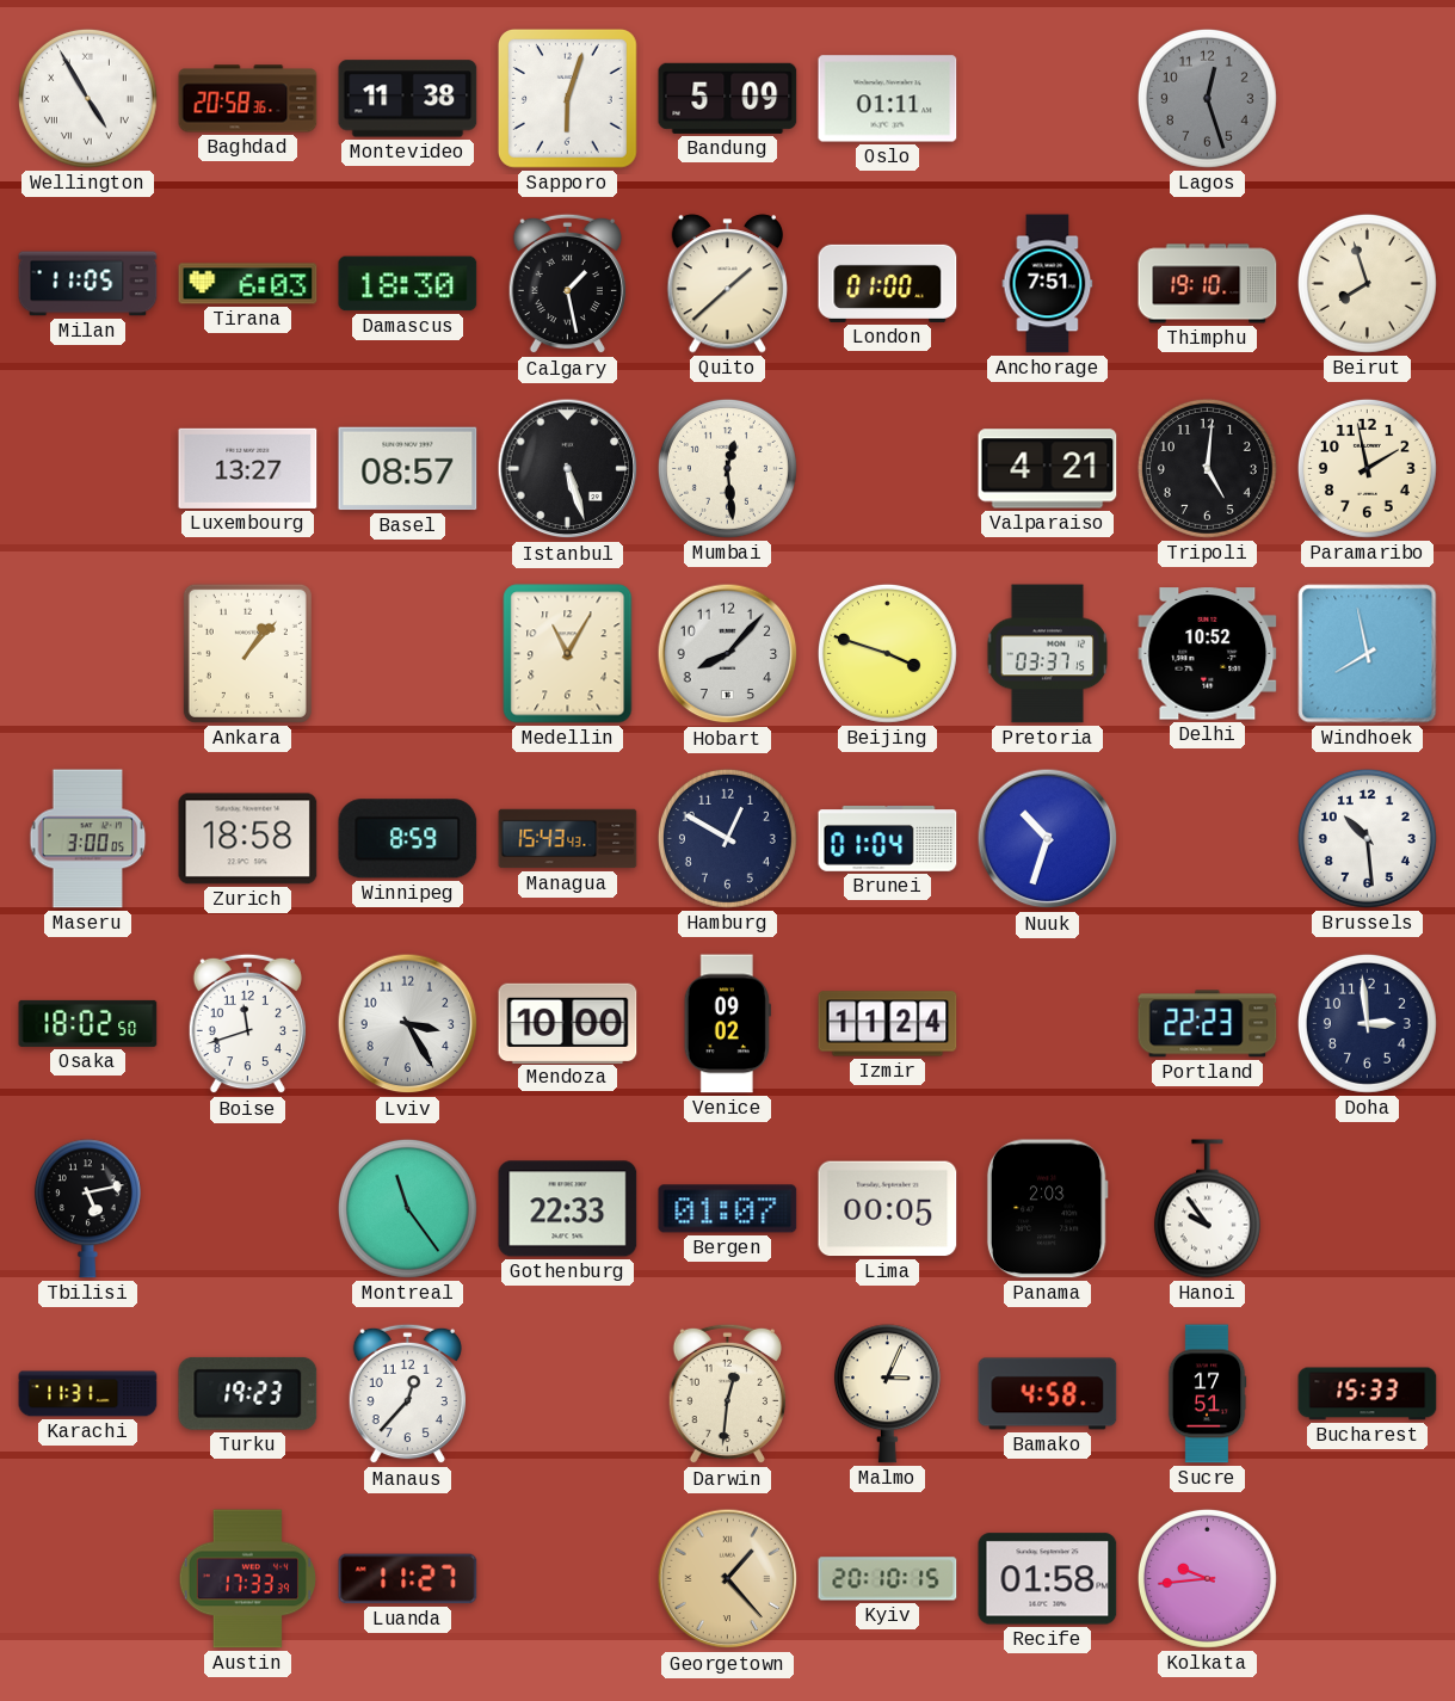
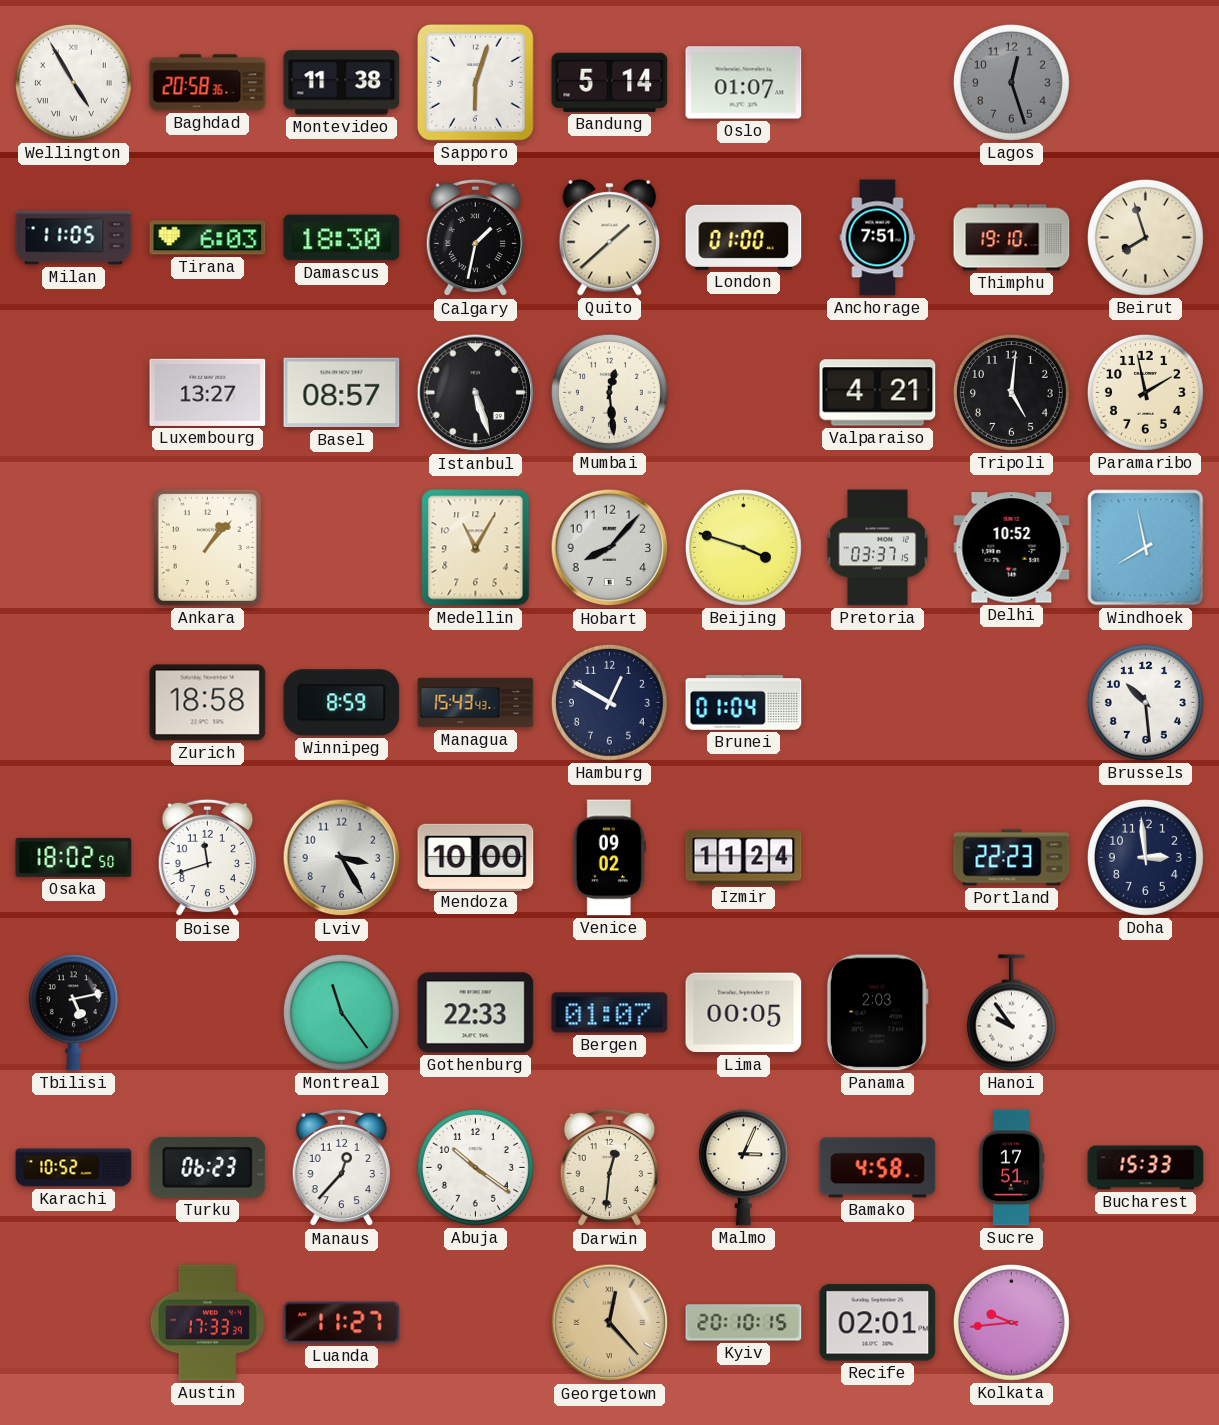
Bandung: 5:09 -> 5:14 (610, 82)
Oslo: 01:11 -> 01:07 (744, 83)
Calgary: 1:28 -> 1:32 (475, 238)
Maseru: 3:00 -> none (88, 839)
Nuuk: 10:33 -> none (1048, 839)
Karachi: 11:31 -> 10:52 (74, 1168)
Turku: 19:23 -> 06:23 (208, 1167)
Abuja: none -> 10:21 (475, 1167)
Georgetown: 1:23 -> 12:23 (610, 1323)
Recife: 01:58 -> 02:01 (878, 1323)
